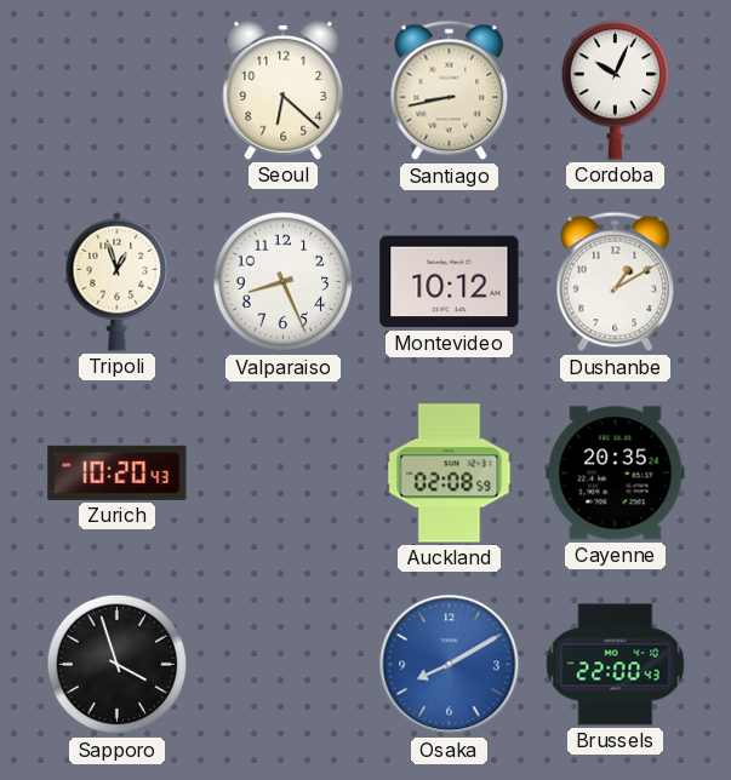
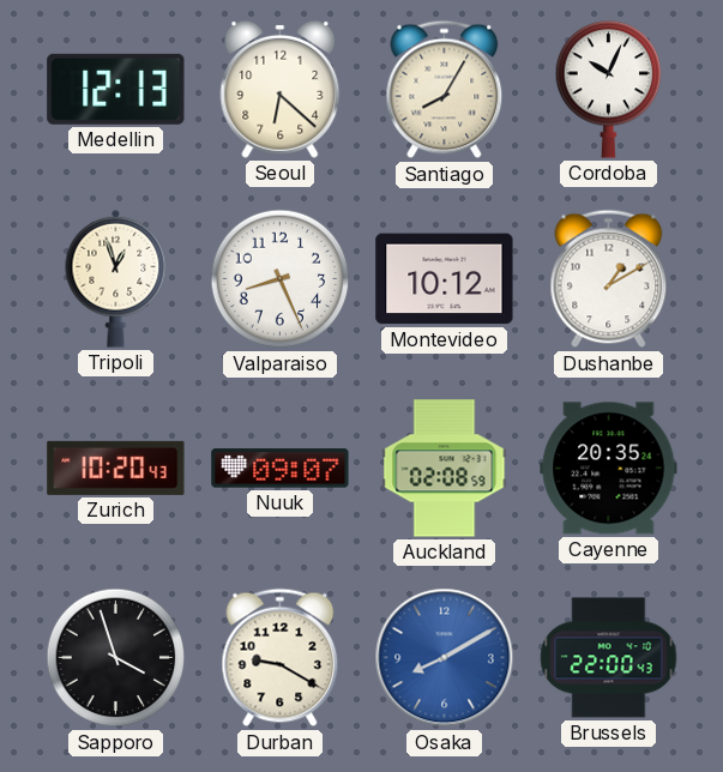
Medellin: none -> 12:13 (116, 89)
Santiago: 8:43 -> 8:05 (445, 90)
Nuuk: none -> 09:07 (281, 469)
Durban: none -> 9:20 (281, 658)
